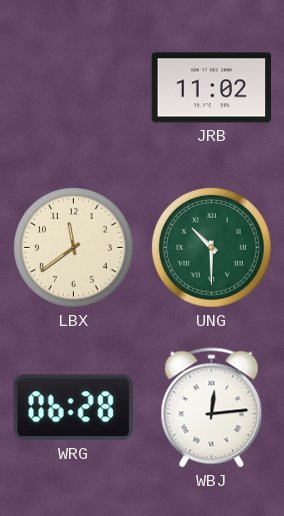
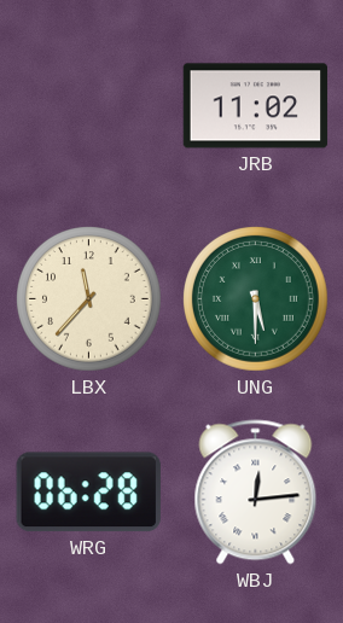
LBX: 11:39 -> 11:37 (89, 299)
UNG: 10:30 -> 5:30 (256, 299)
